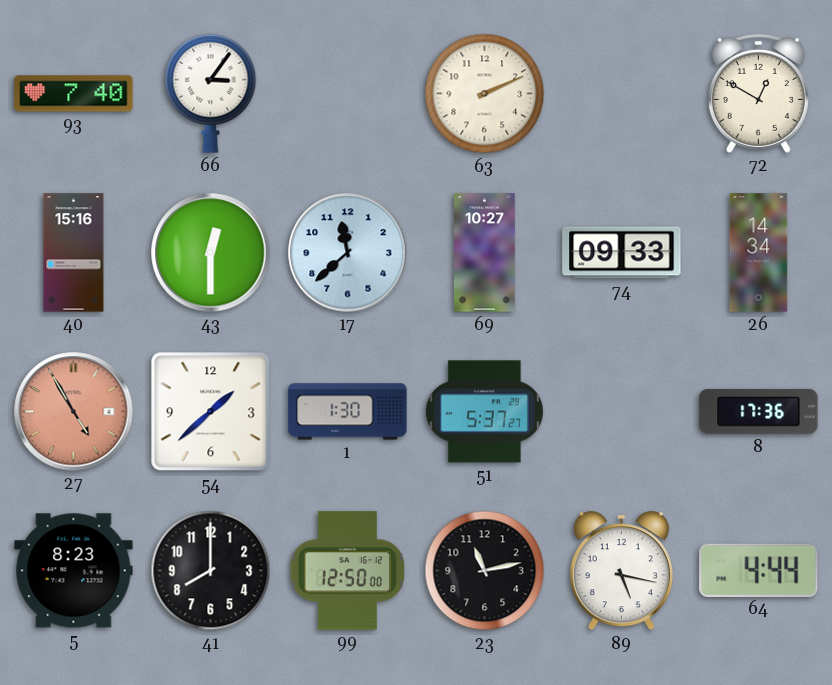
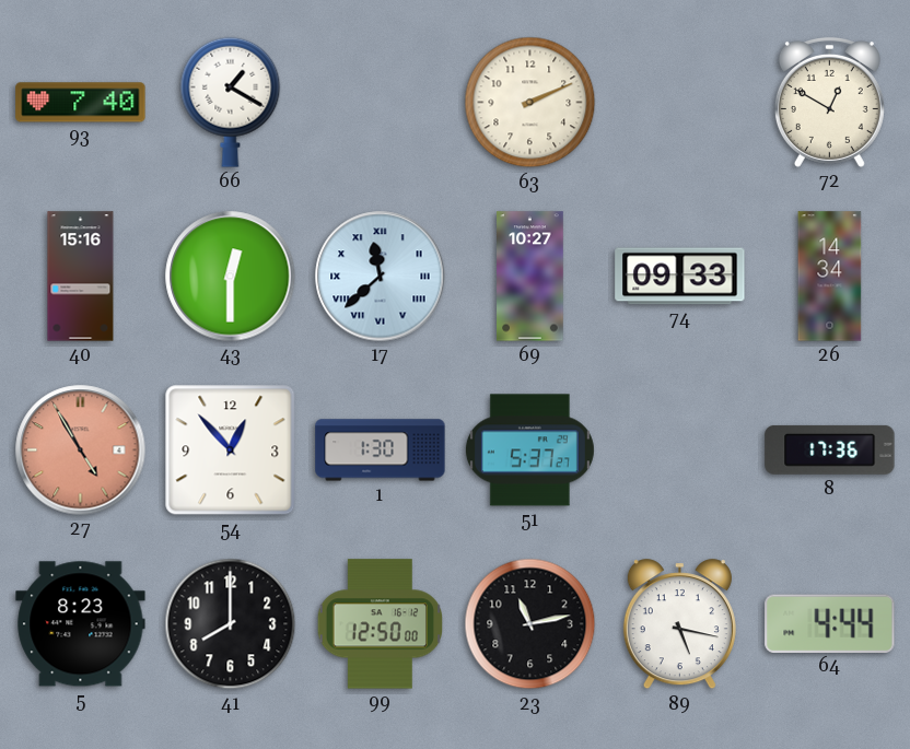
66: 3:06 -> 1:20 (231, 102)
17 numerals: Arabic -> Roman (381, 277)
54: 1:38 -> 12:53 (231, 450)
